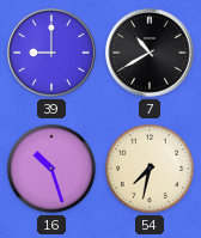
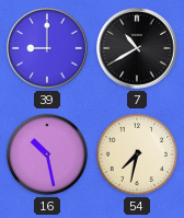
16: 10:27 -> 10:28 (47, 154)
